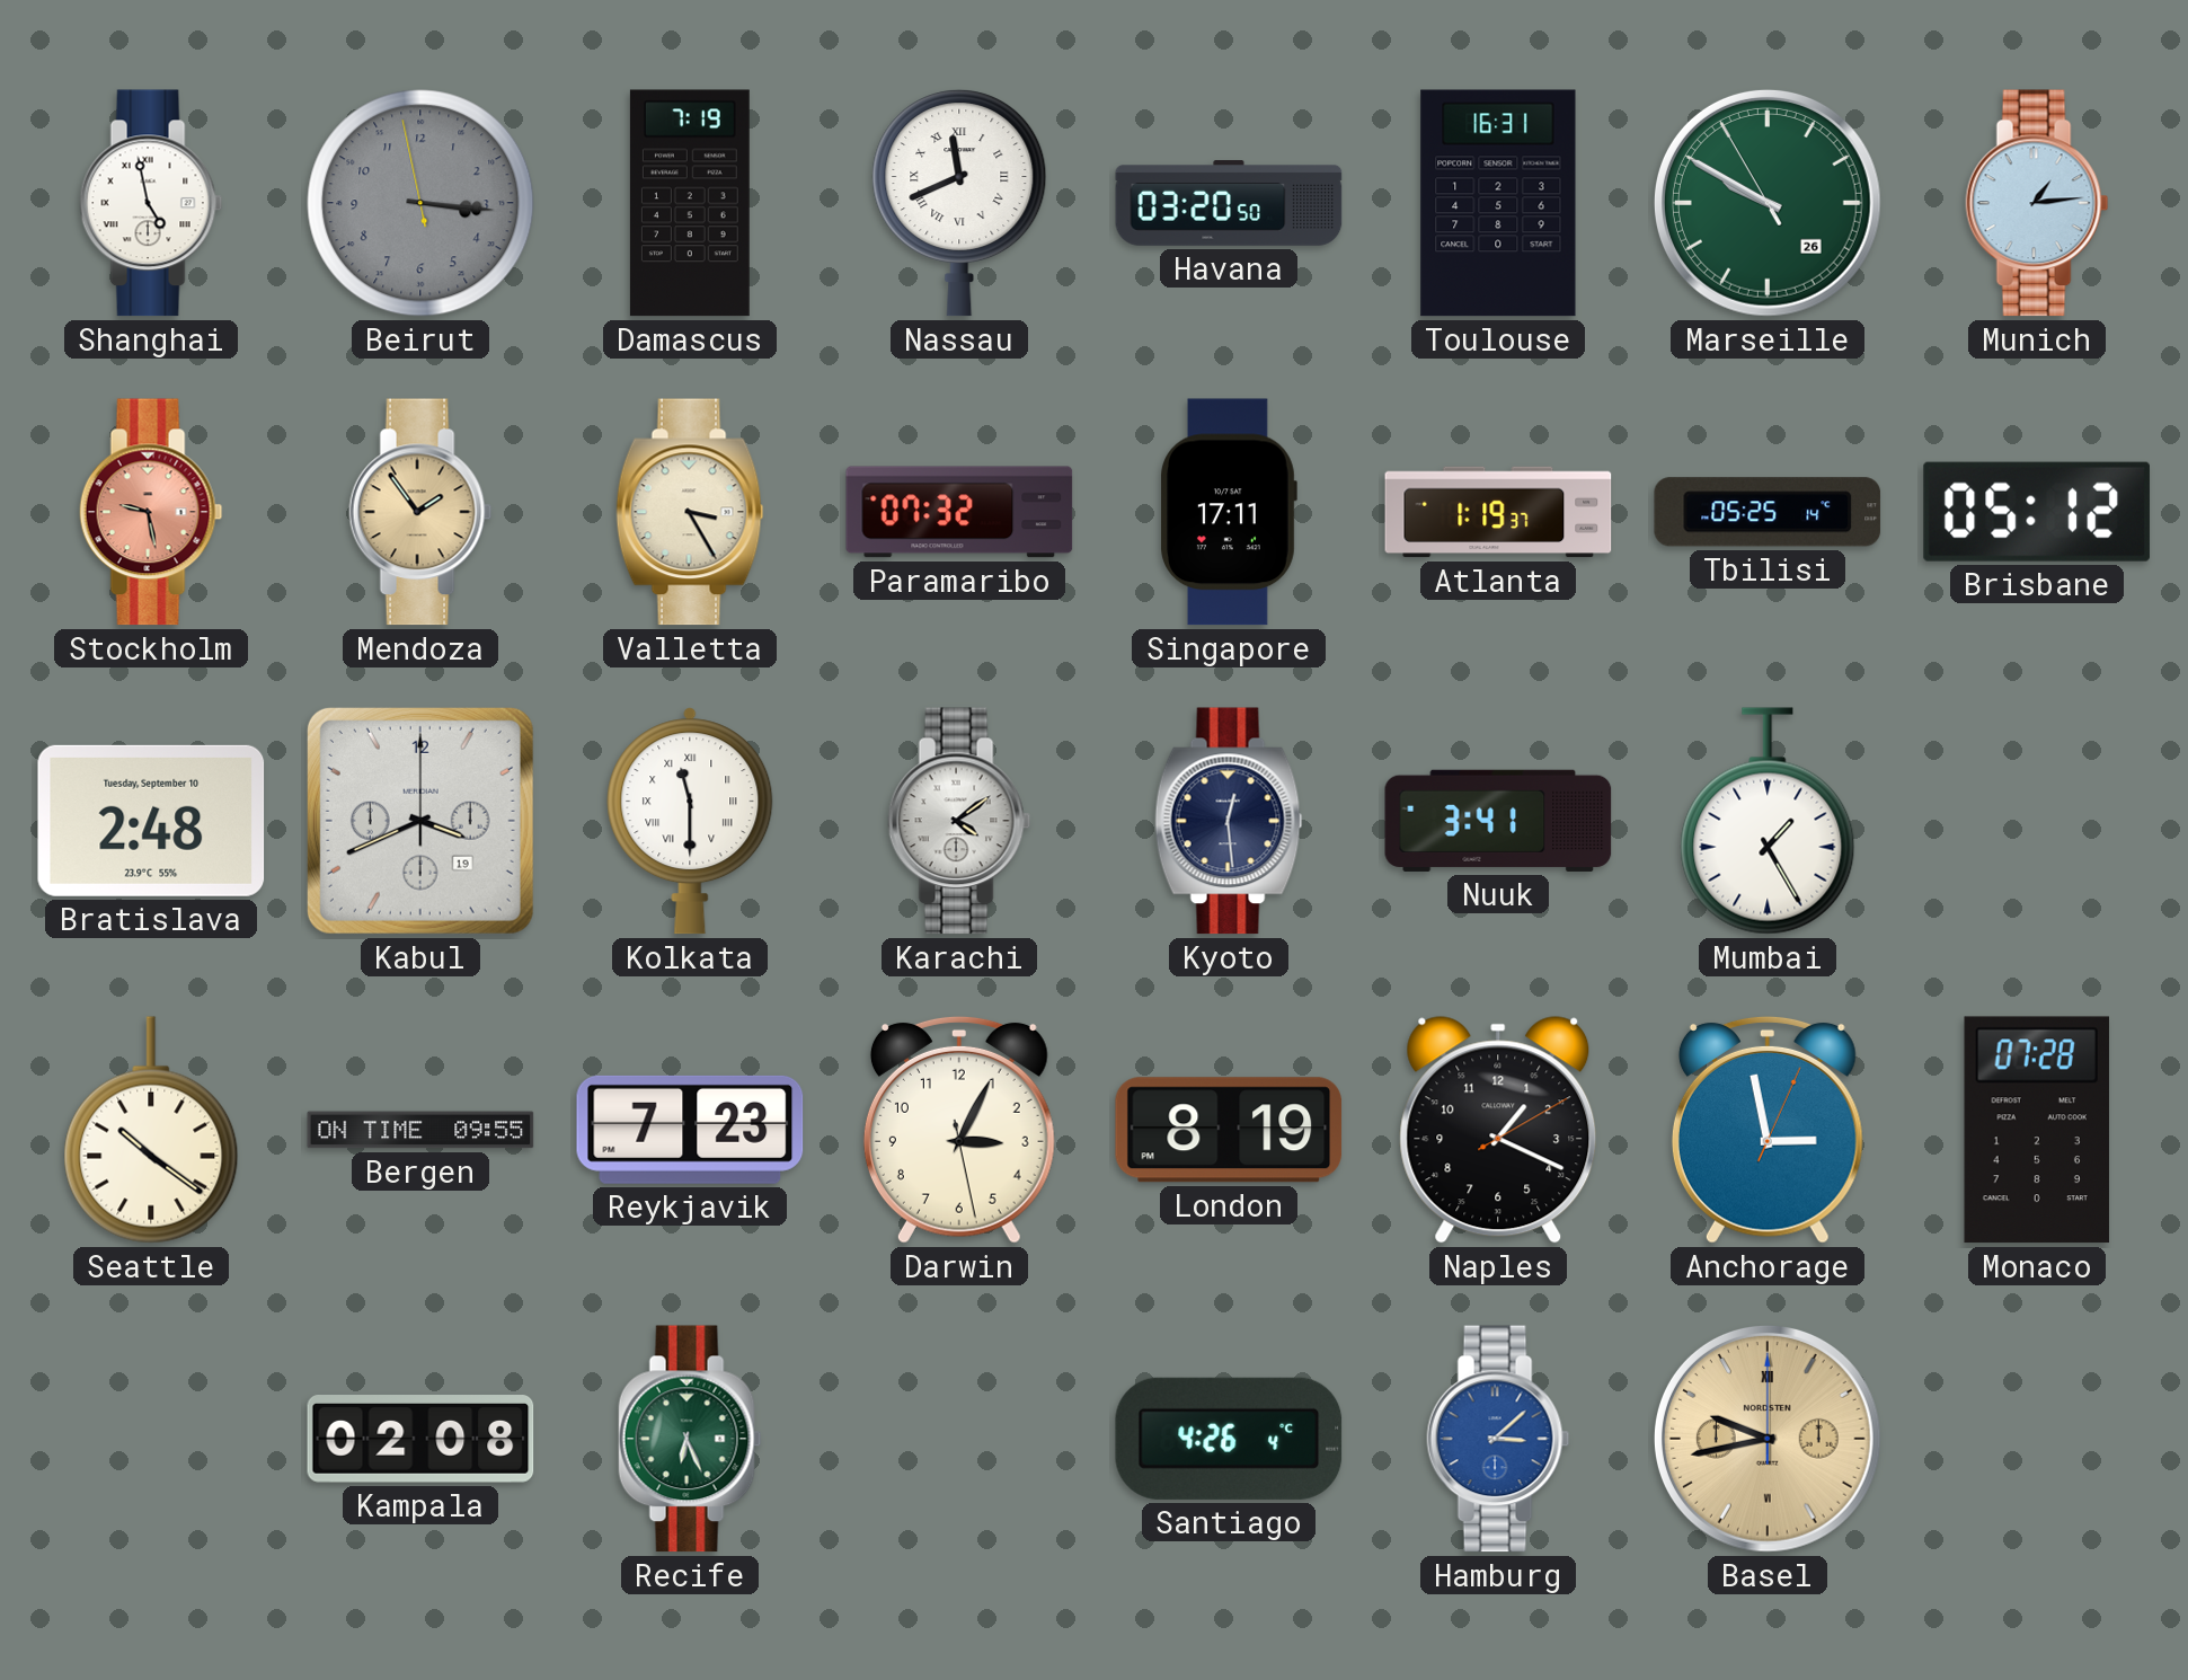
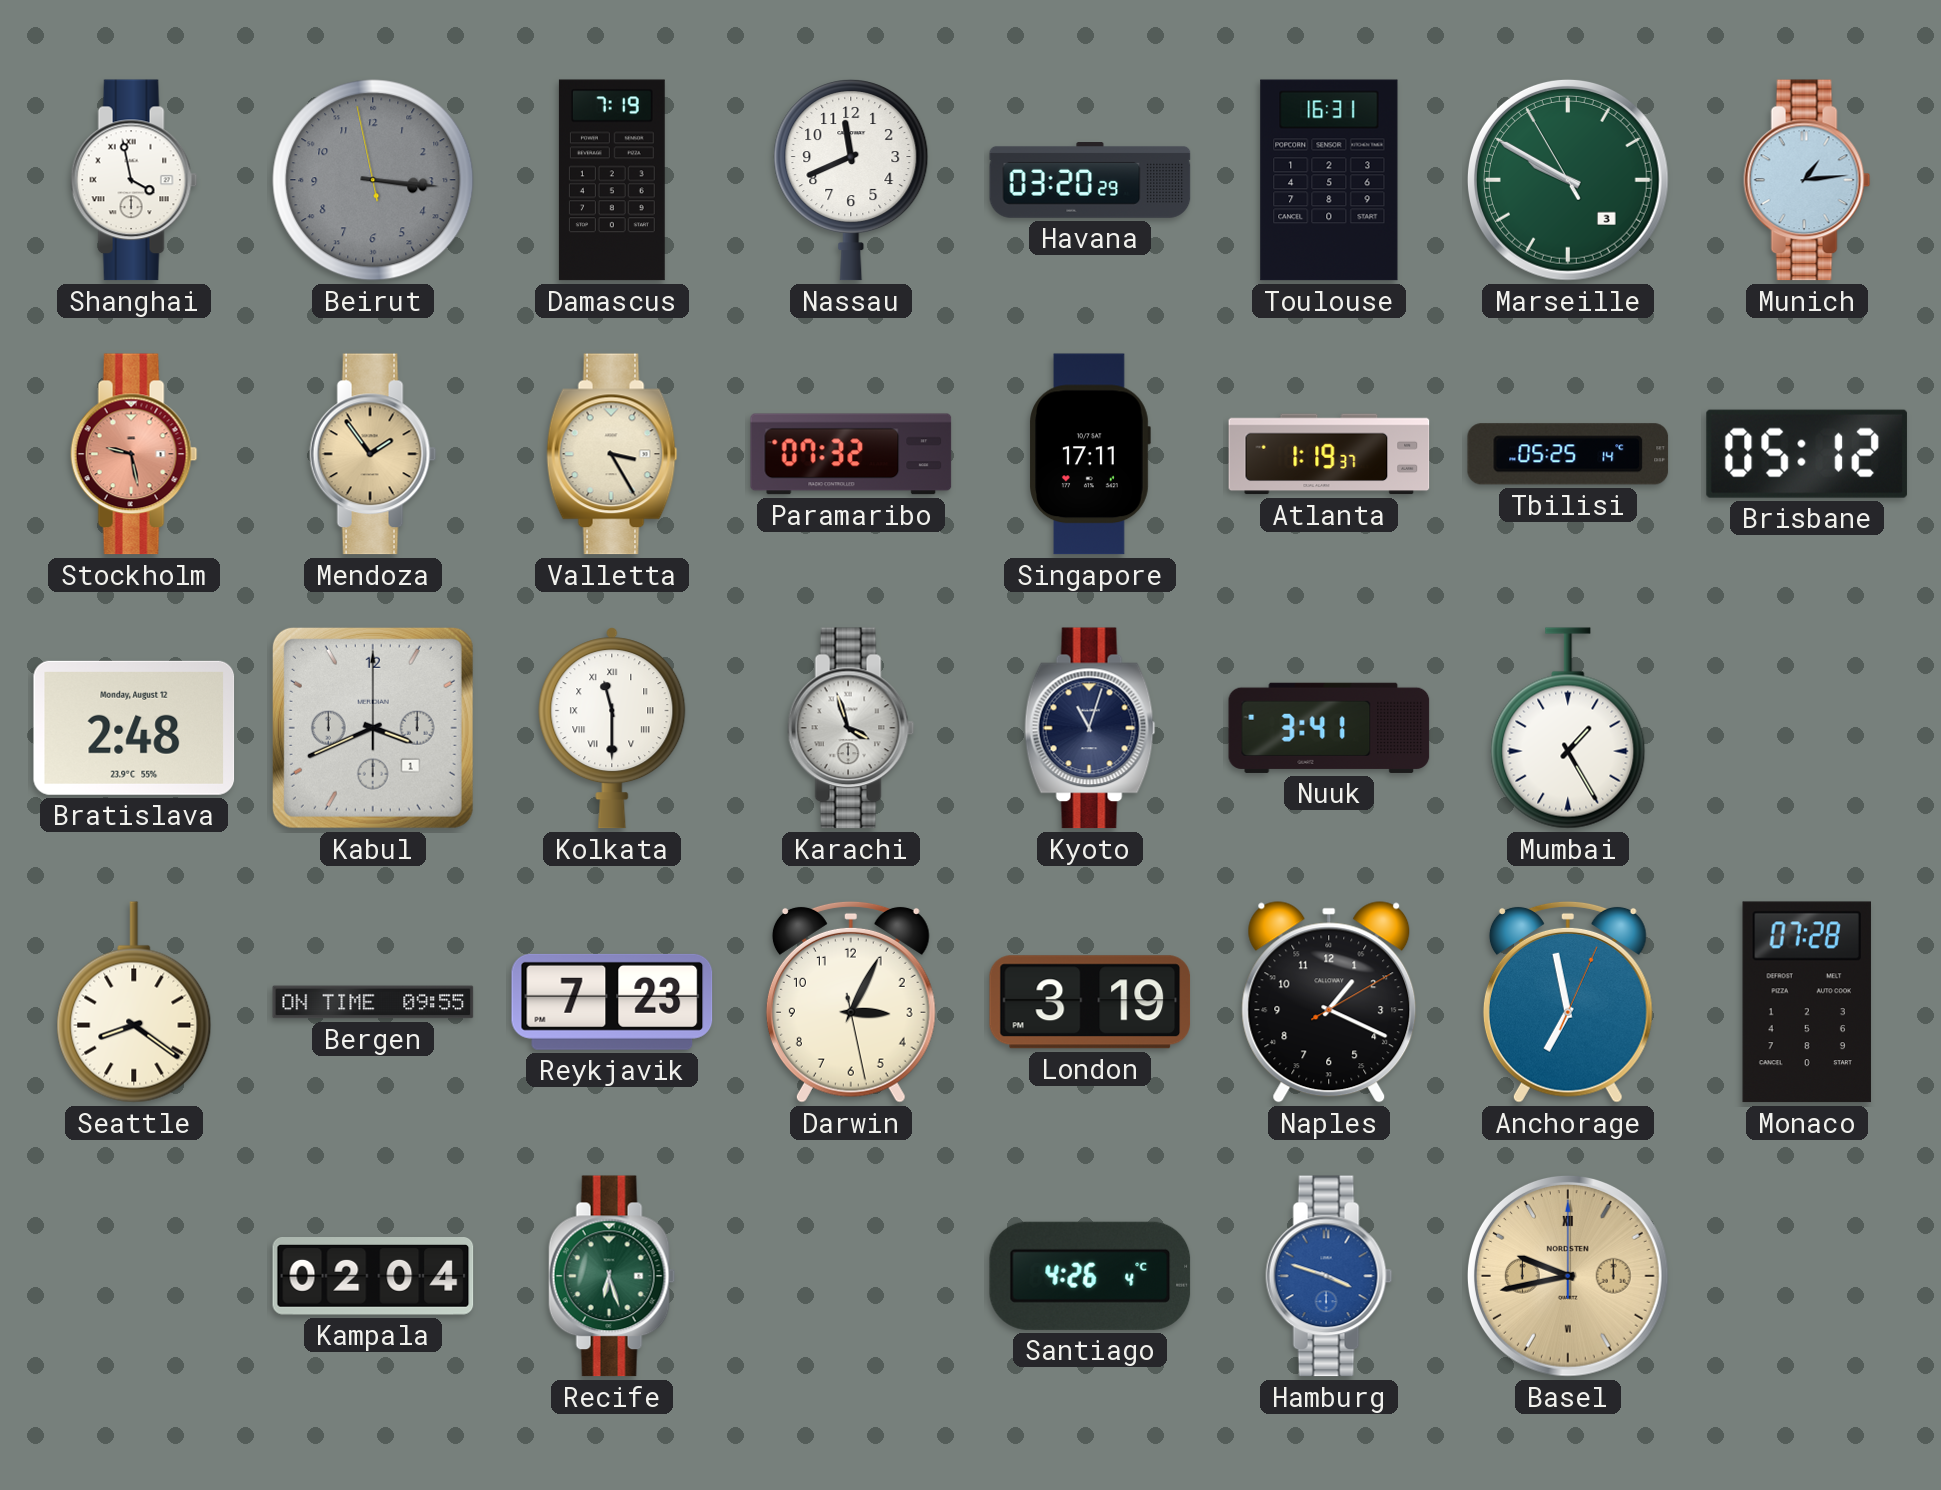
Shanghai: 4:58 -> 3:58 (134, 180)
Nassau numerals: Roman -> Arabic (851, 181)
Havana: 03:20:50 -> 03:20:29 (1090, 181)
Marseille date: 26 -> 3 (1568, 180)
Bratislava date: Tuesday, September 10 -> Monday, August 12 (134, 728)
Kabul date: 19 -> 1 (373, 728)
Karachi: 4:09 -> 3:57 (851, 728)
Kyoto: 12:29 -> 11:03 (1090, 728)
Seattle: 10:21 -> 8:21 (134, 1002)
London: 8:19 -> 3:19 (1090, 1002)
Anchorage: 2:58 -> 6:58 (1568, 1002)
Kampala: 02:08 -> 02:04 (373, 1277)
Recife: 6:26 -> 6:27 (612, 1276)
Hamburg: 3:08 -> 3:48 (1329, 1276)
